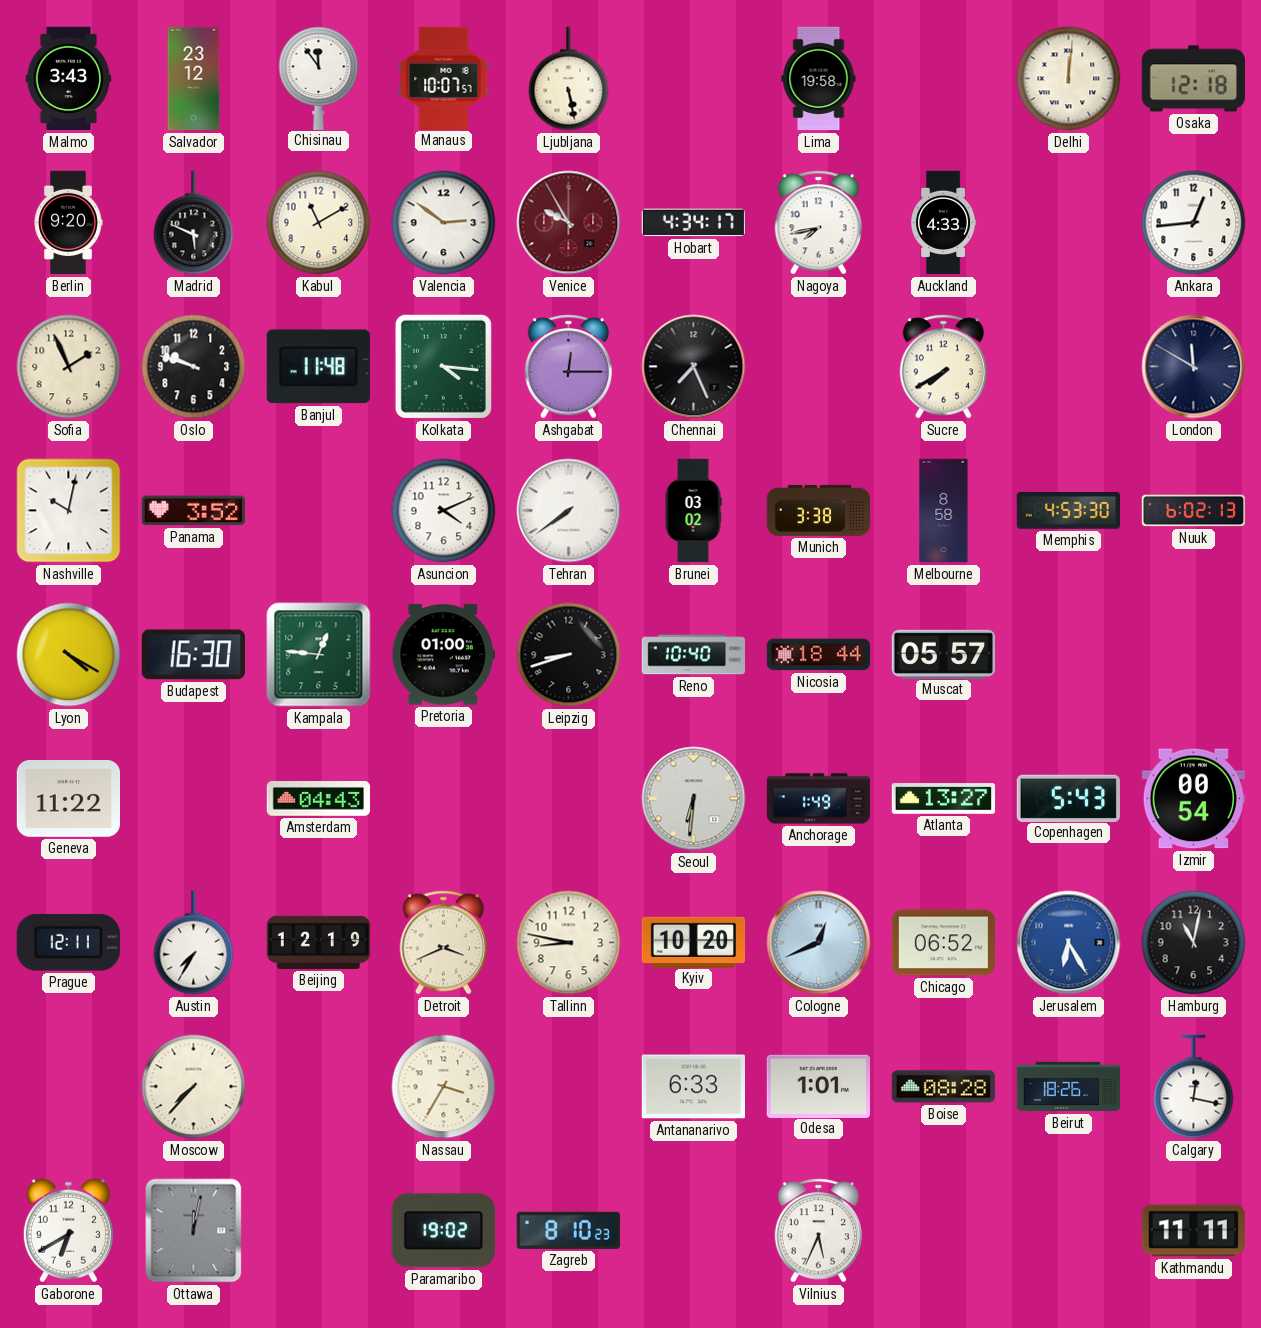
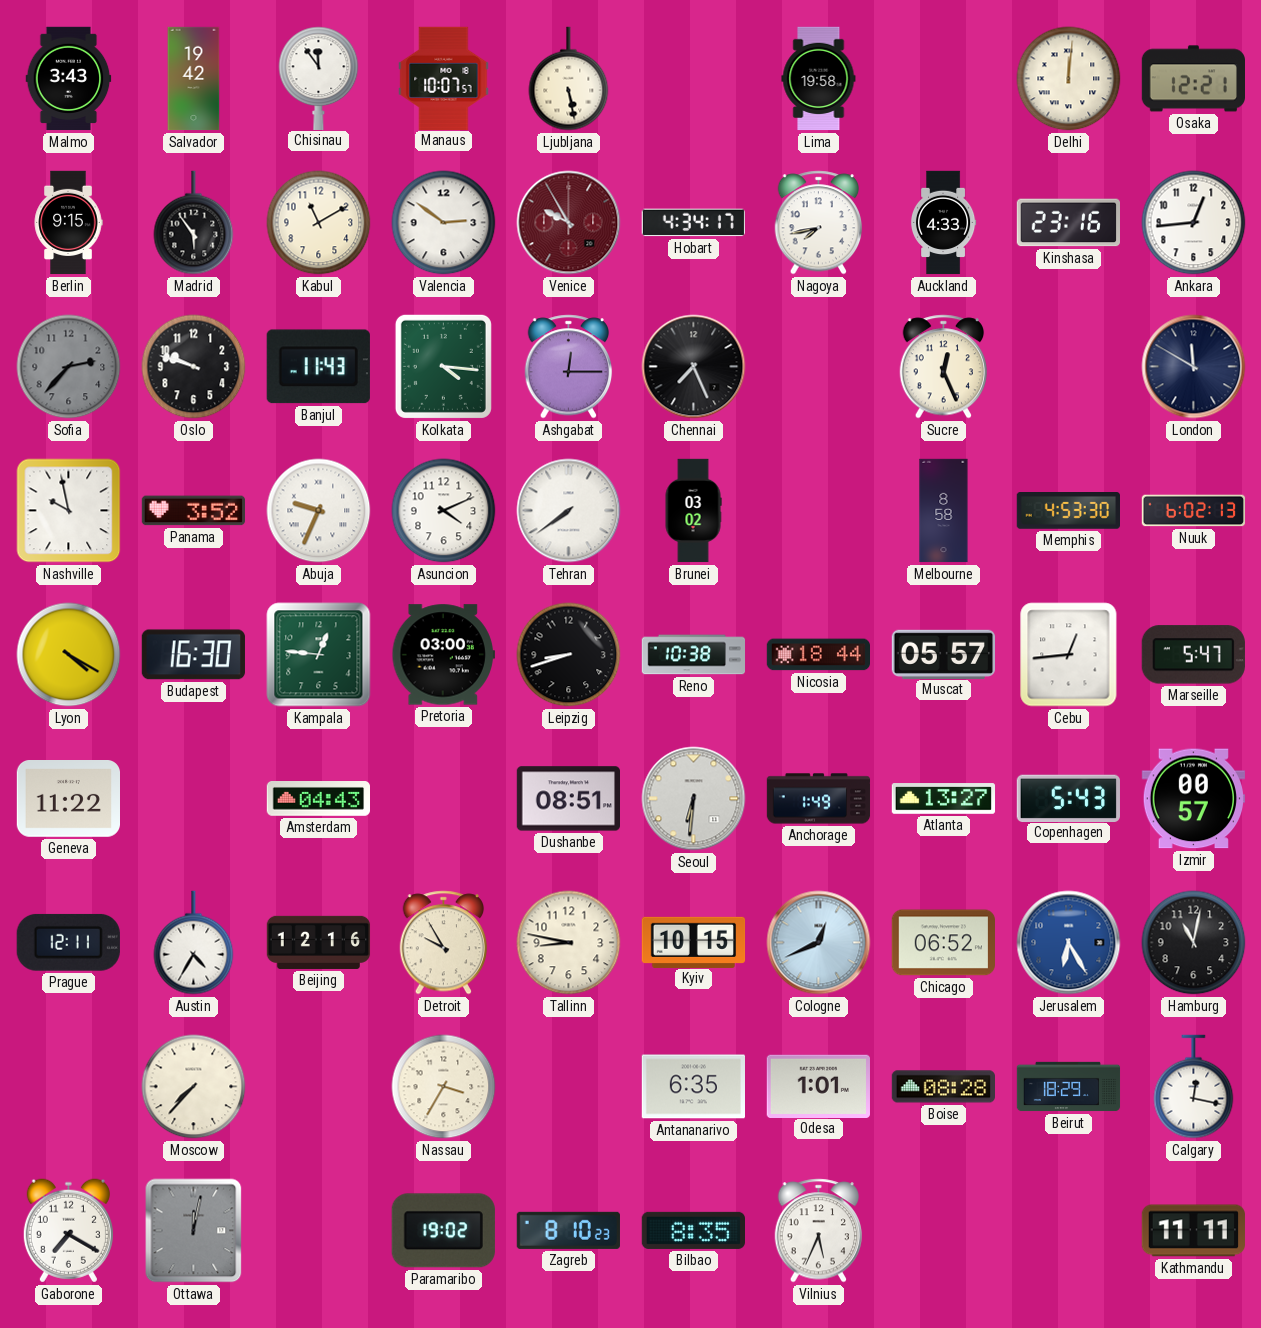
Salvador: 23:12 -> 19:42 (194, 79)
Osaka: 12:18 -> 12:21 (1193, 79)
Berlin: 9:20 -> 9:15 (68, 223)
Madrid: 5:49 -> 5:54 (194, 223)
Kinshasa: none -> 23:16 (1068, 223)
Sofia: 1:56 -> 2:37 (69, 367)
Sofia dial: cream -> grey (69, 367)
Banjul: 11:48 -> 11:43 (318, 367)
Sucre: 7:40 -> 12:26 (944, 367)
Nashville: 10:02 -> 9:58 (69, 511)
Abuja: none -> 9:34 (319, 511)
Munich: 3:38 -> none (818, 510)
Pretoria: 01:00 -> 03:00 (443, 655)
Reno: 10:40 -> 10:38 (694, 655)
Cebu: none -> 12:44 (1069, 655)
Marseille: none -> 5:47 (1193, 655)
Dushanbe: none -> 08:51 (568, 799)
Izmir: 00:54 -> 00:57 (1193, 799)
Austin: 7:35 -> 4:35 (194, 943)
Beijing: 12:19 -> 12:16 (319, 942)
Detroit: 3:41 -> 9:55 (444, 943)
Kyiv: 10:20 -> 10:15 (694, 942)
Antananarivo: 6:33 -> 6:35 (693, 1087)
Beirut: 18:26 -> 18:29 (1069, 1087)
Gaborone: 6:40 -> 7:20 (68, 1231)
Bilbao: none -> 8:35 (693, 1230)
